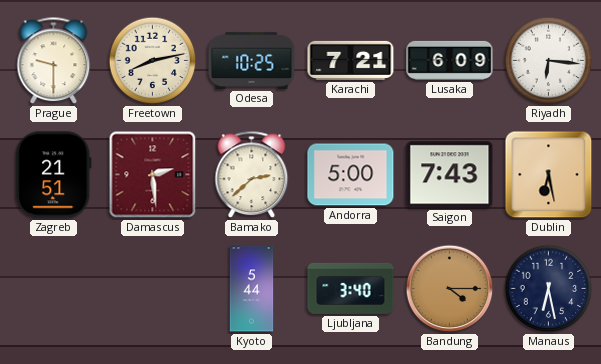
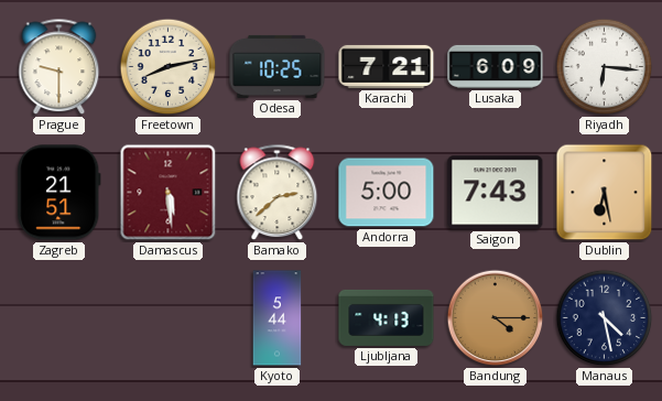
Damascus: 2:29 -> 5:29 (169, 193)
Ljubljana: 3:40 -> 4:13 (387, 317)
Manaus: 6:28 -> 4:28 (605, 318)
